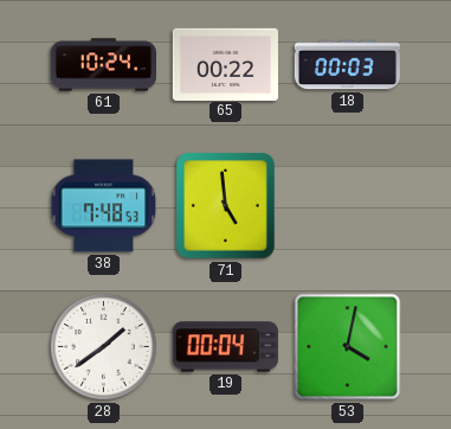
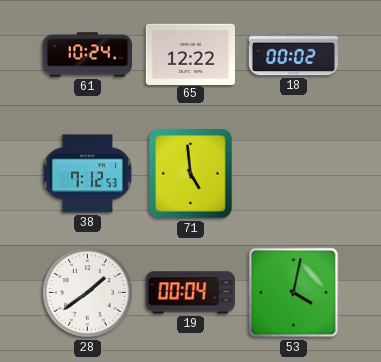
65: 00:22 -> 12:22 (190, 54)
18: 00:03 -> 00:02 (293, 55)
38: 7:48 -> 7:12 (88, 174)
